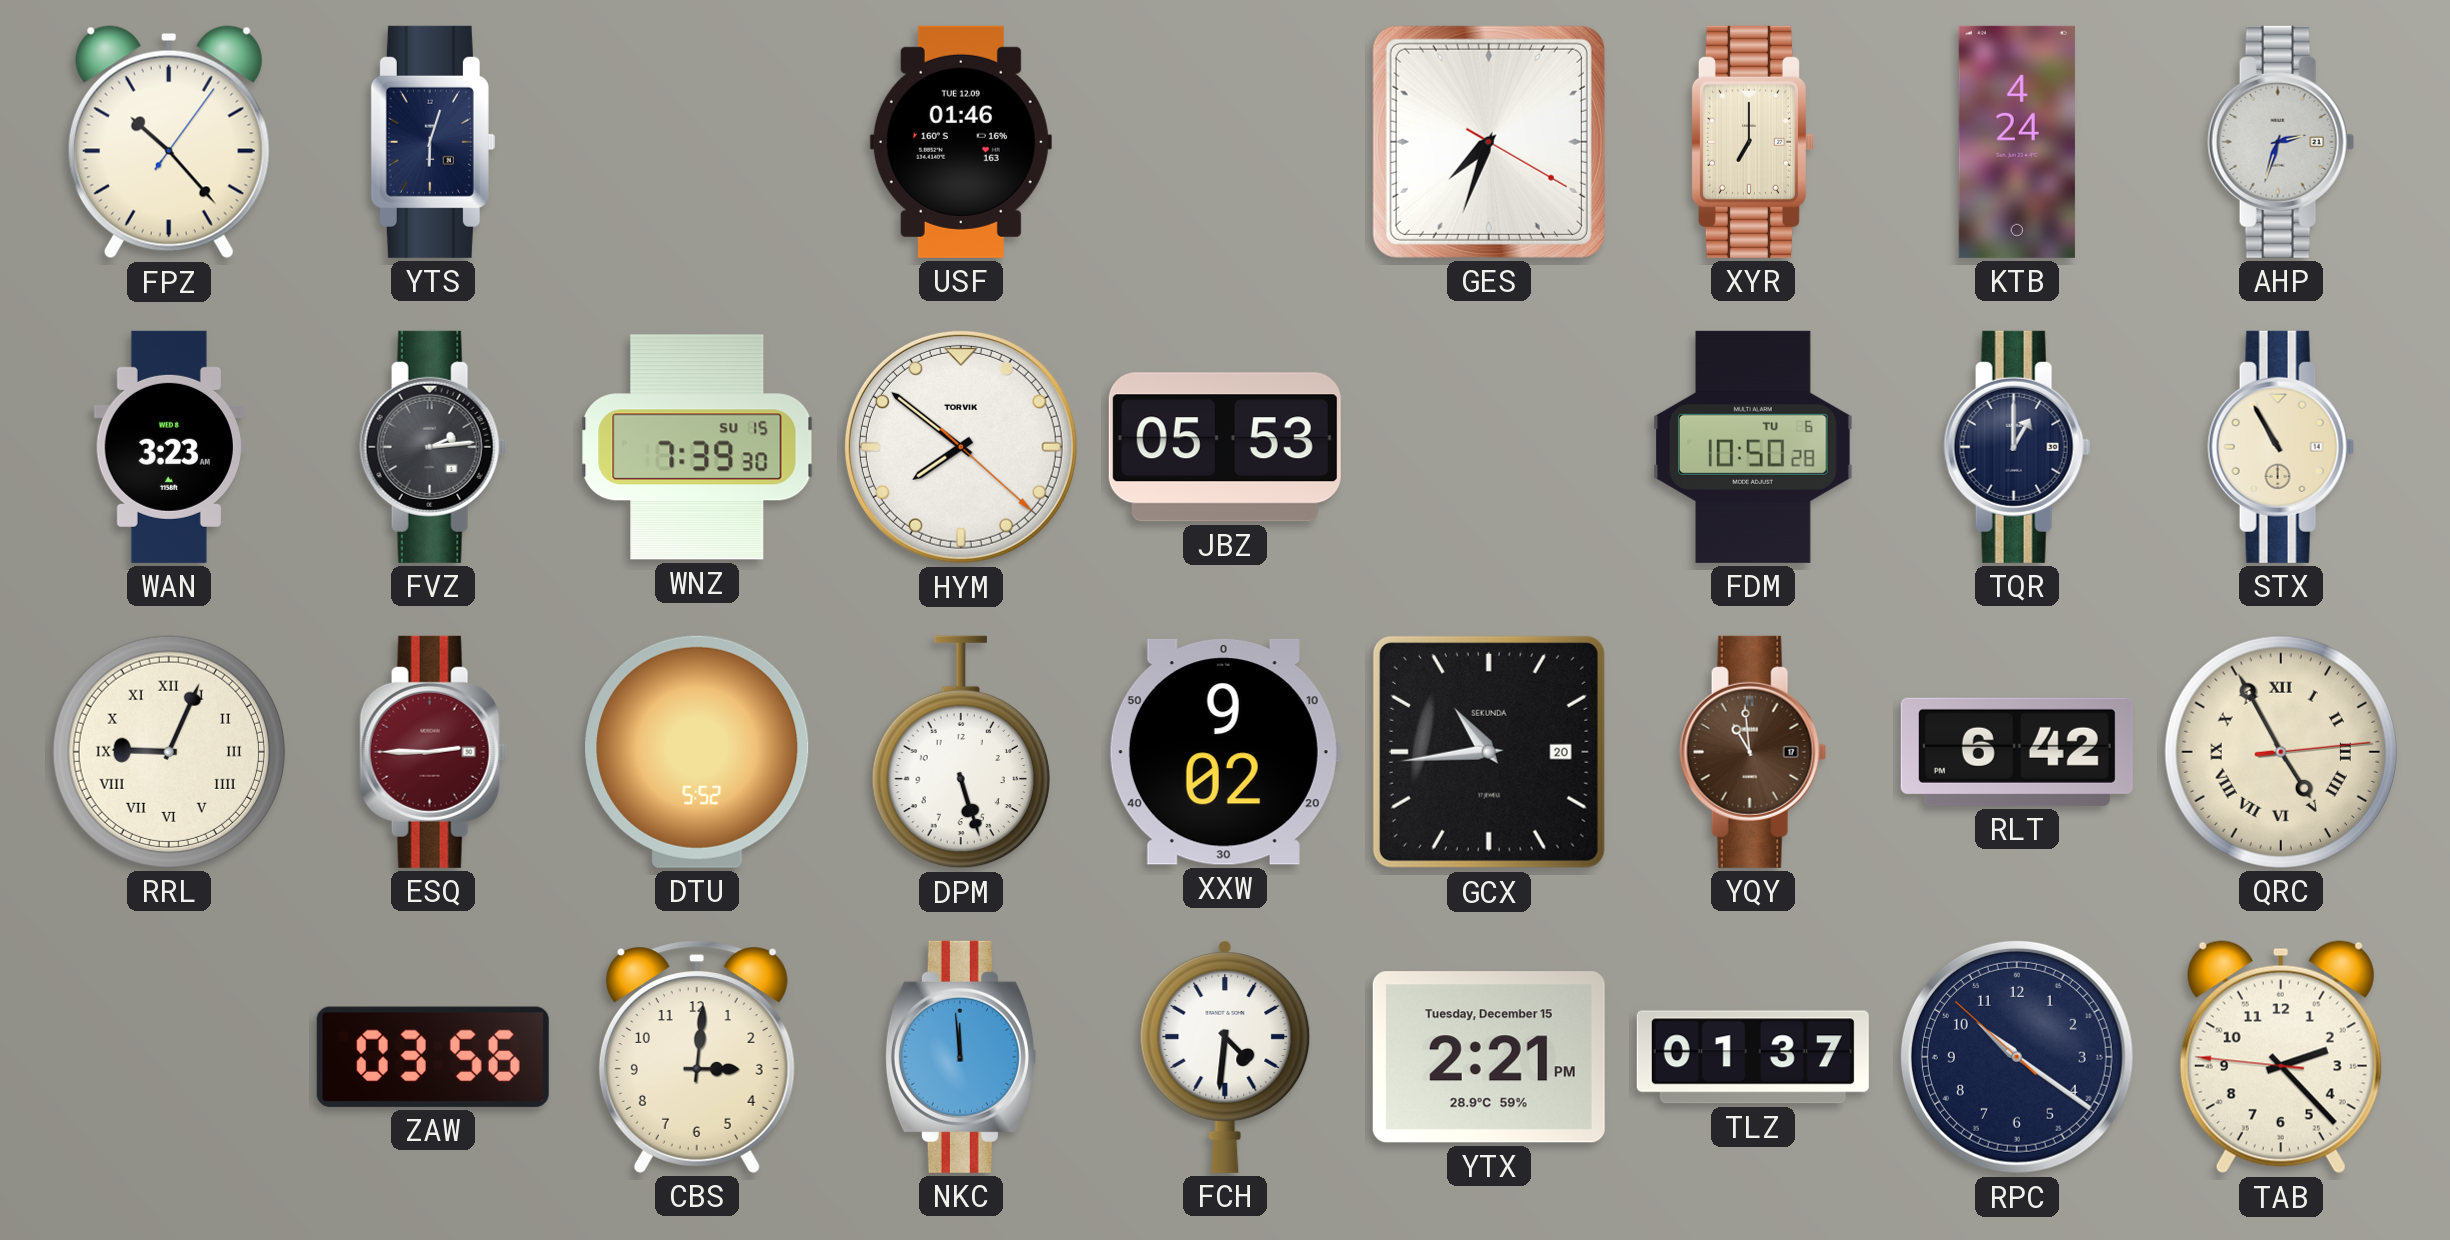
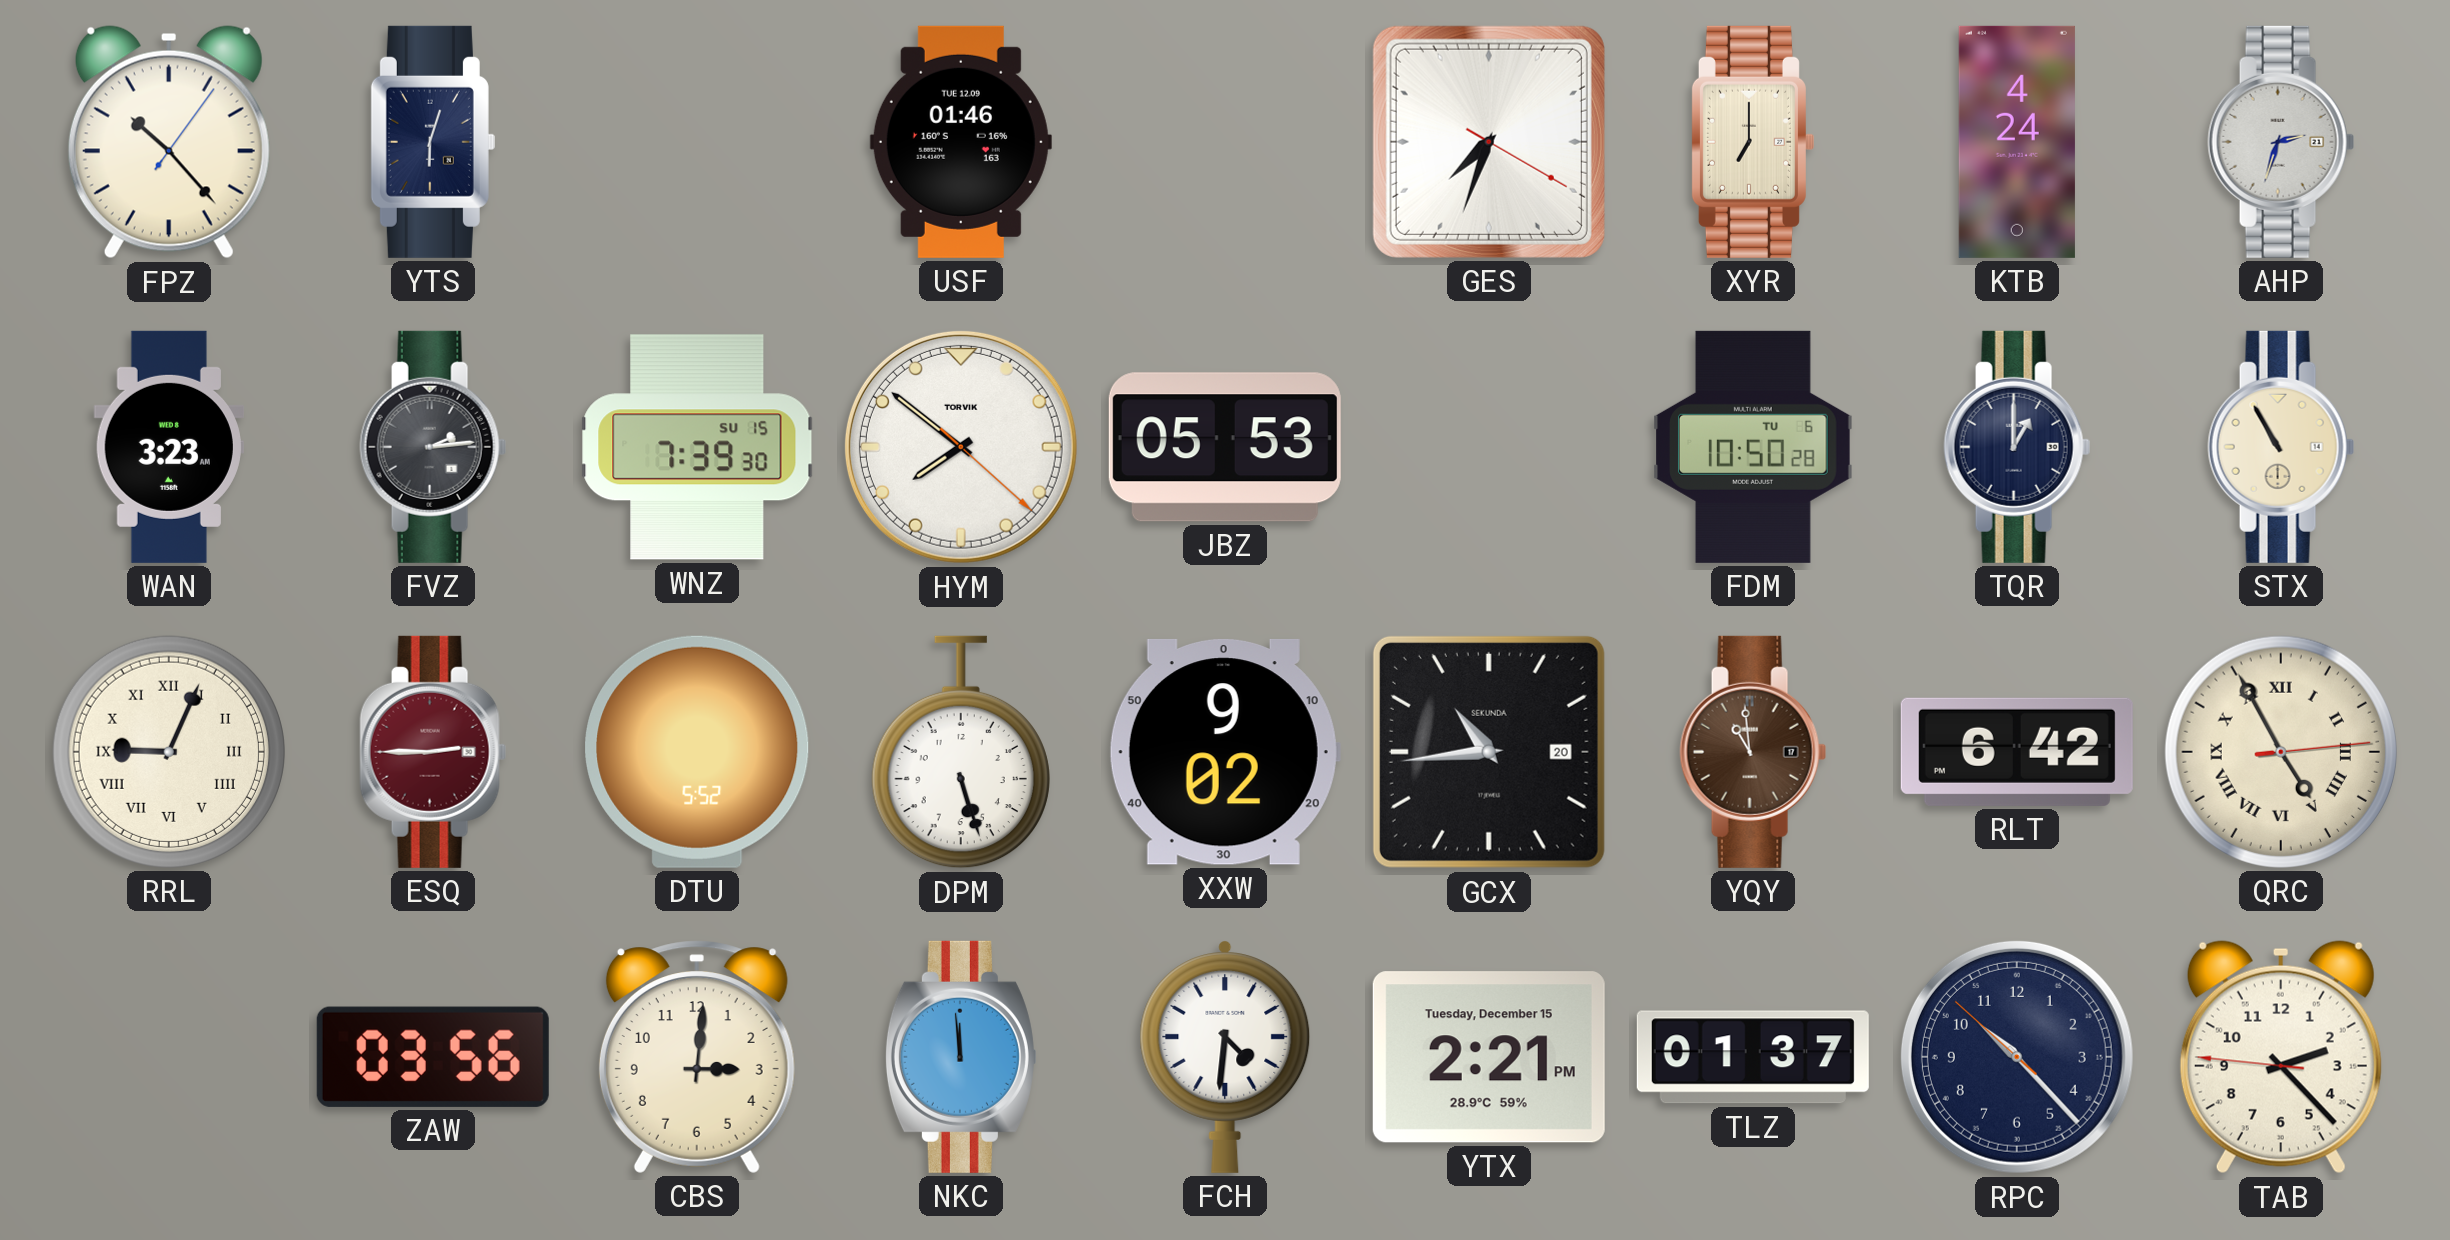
RPC: 10:20 -> 10:22 (2017, 1057)
